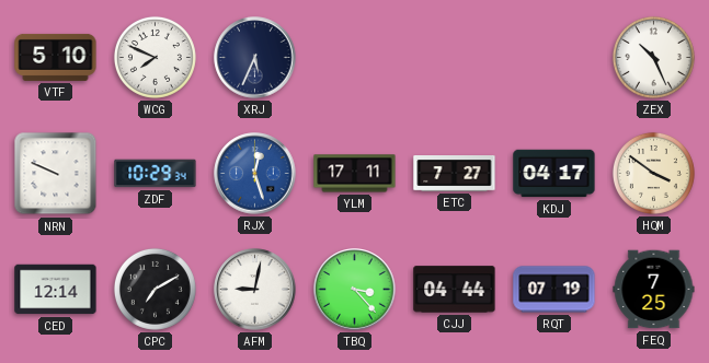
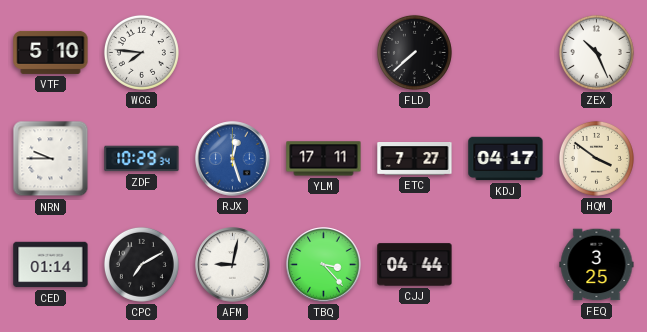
WCG: 7:49 -> 7:46 (141, 52)
XRJ: 5:34 -> none (255, 58)
FLD: none -> 7:38 (414, 52)
NRN: 9:49 -> 9:45 (51, 159)
CED: 12:14 -> 01:14 (51, 265)
RQT: 07:19 -> none (554, 290)
FEQ: 7:25 -> 3:25 (597, 265)
